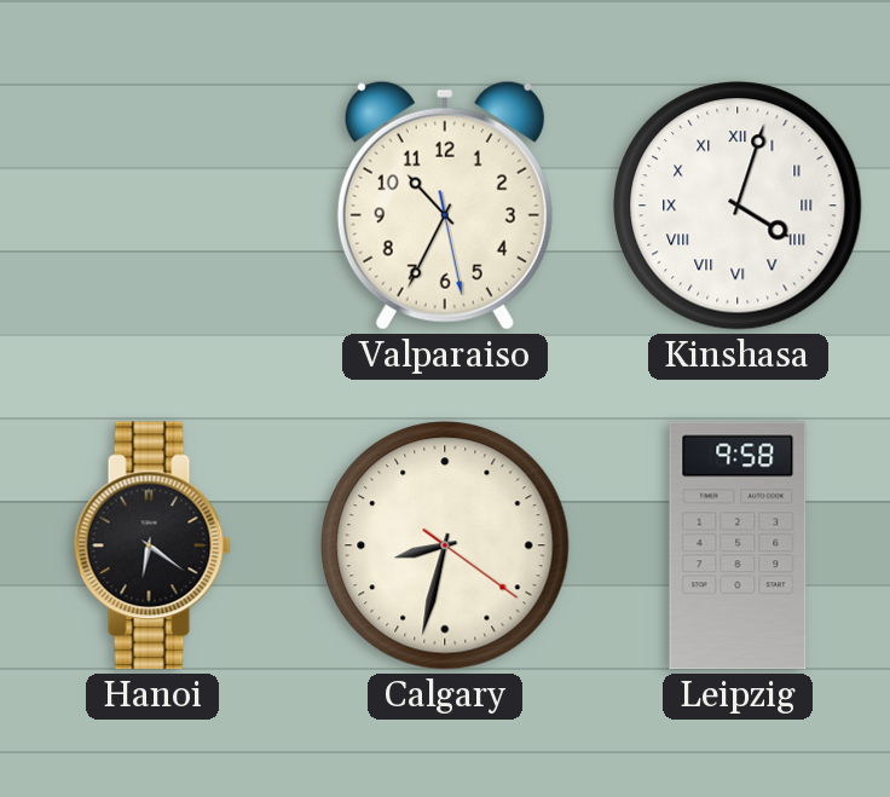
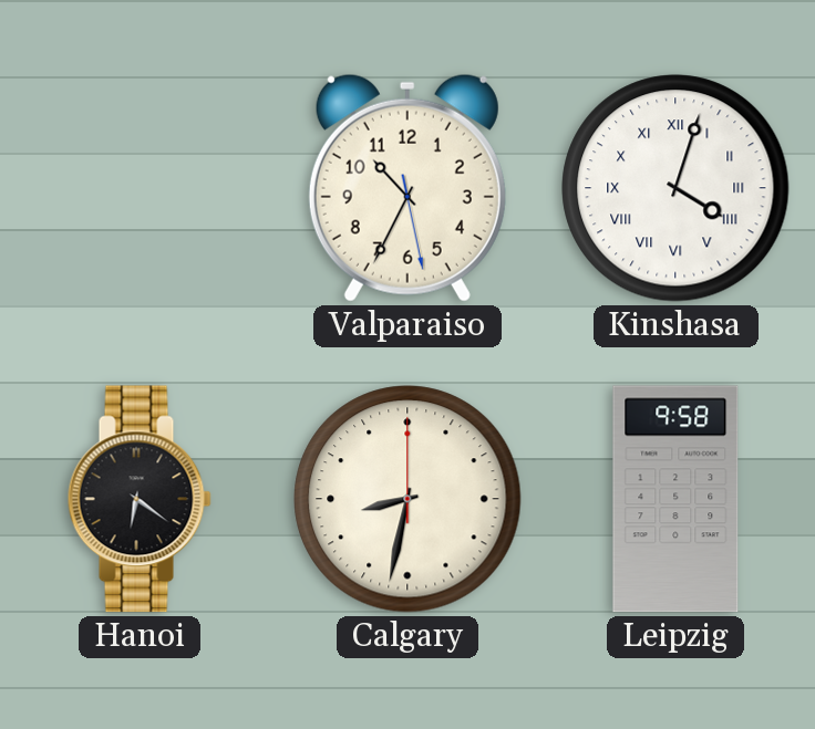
Calgary: 8:32:21 -> 8:32:00 (407, 499)
